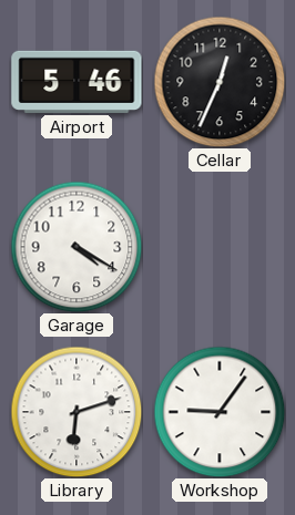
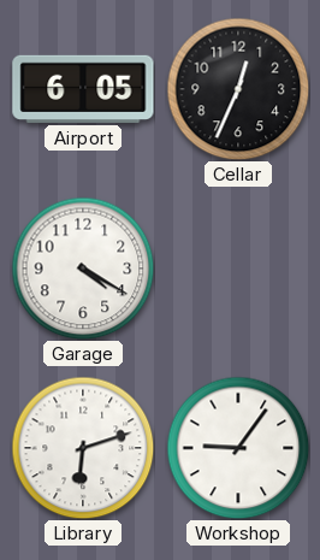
Airport: 5:46 -> 6:05 (83, 89)
